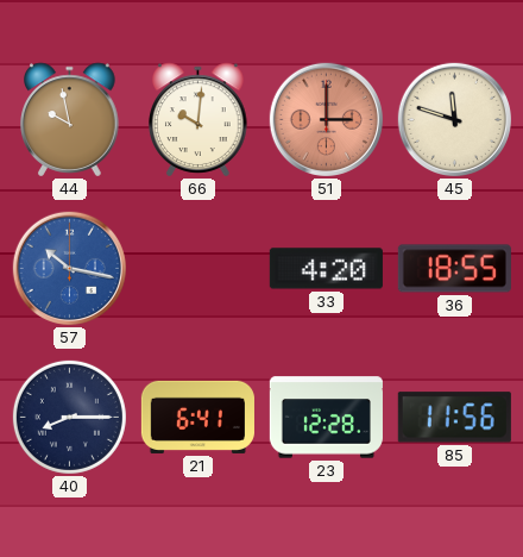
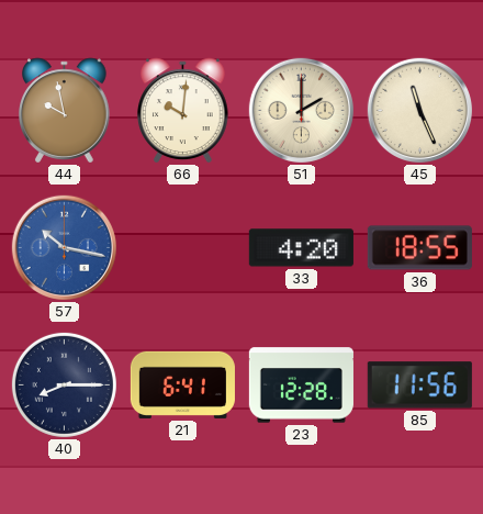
51: 3:00 -> 2:00 (301, 110)
51 dial: salmon -> cream (301, 110)
45: 11:48 -> 11:26 (419, 110)
